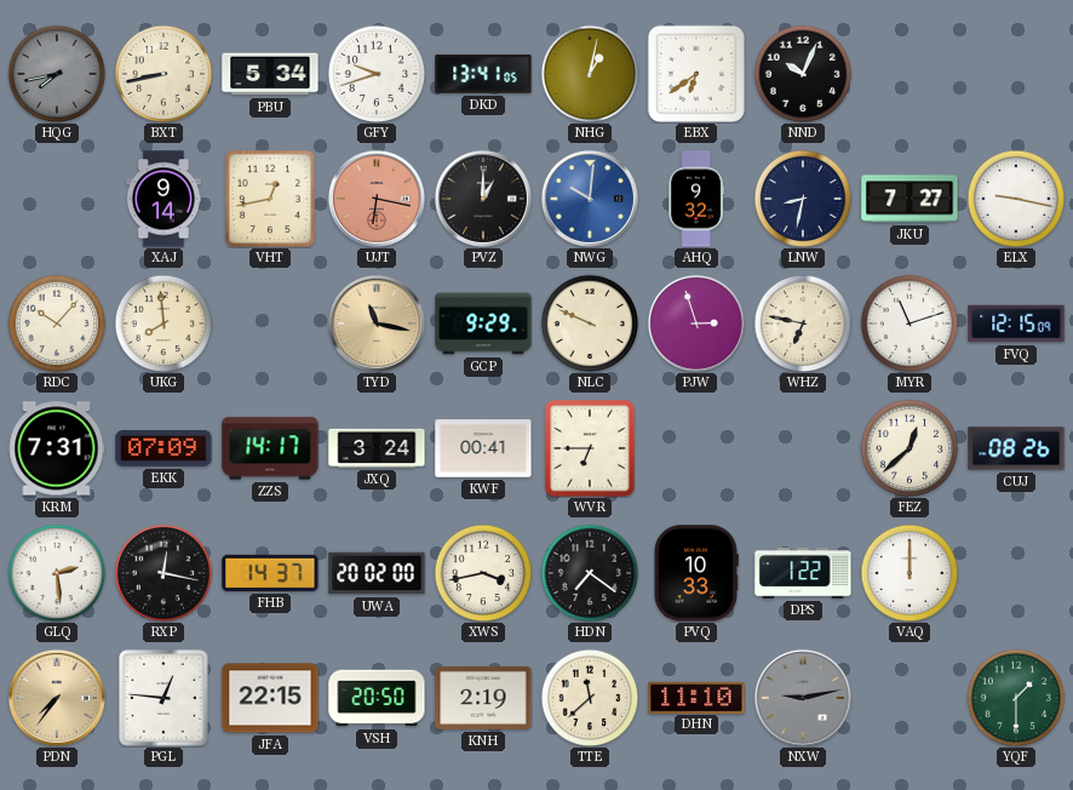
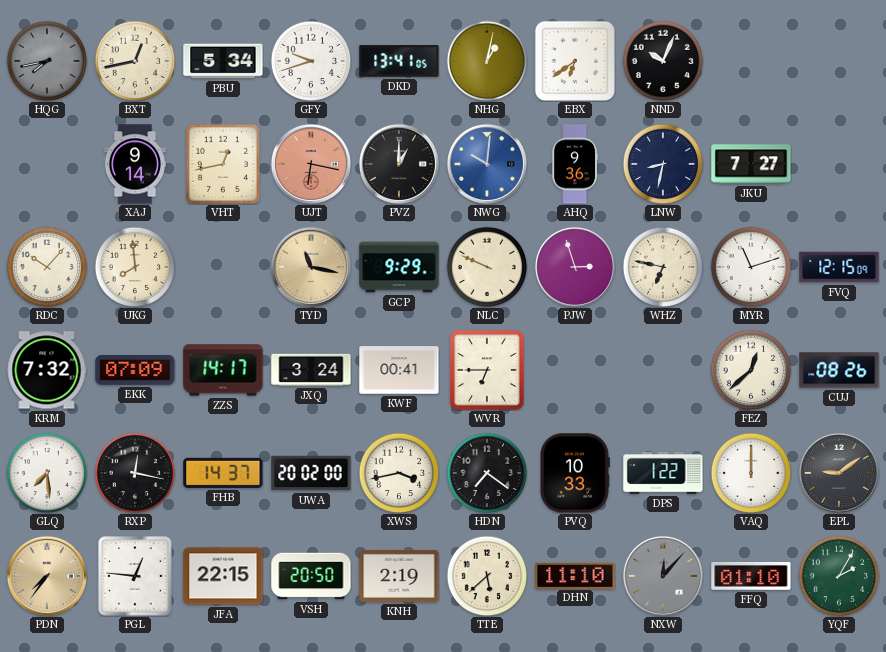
BXT: 8:43 -> 12:43 (135, 61)
AHQ: 9:32 -> 9:36 (574, 164)
ELX: 9:17 -> none (1016, 199)
KRM: 7:31 -> 7:32 (47, 370)
GLQ: 2:29 -> 7:29 (47, 473)
EPL: none -> 9:09 (839, 473)
TTE: 11:38 -> 5:38 (487, 576)
NXW: 9:13 -> 12:07 (663, 576)
FFQ: none -> 01:10 (751, 577)
YQF: 1:30 -> 2:05 (839, 576)
